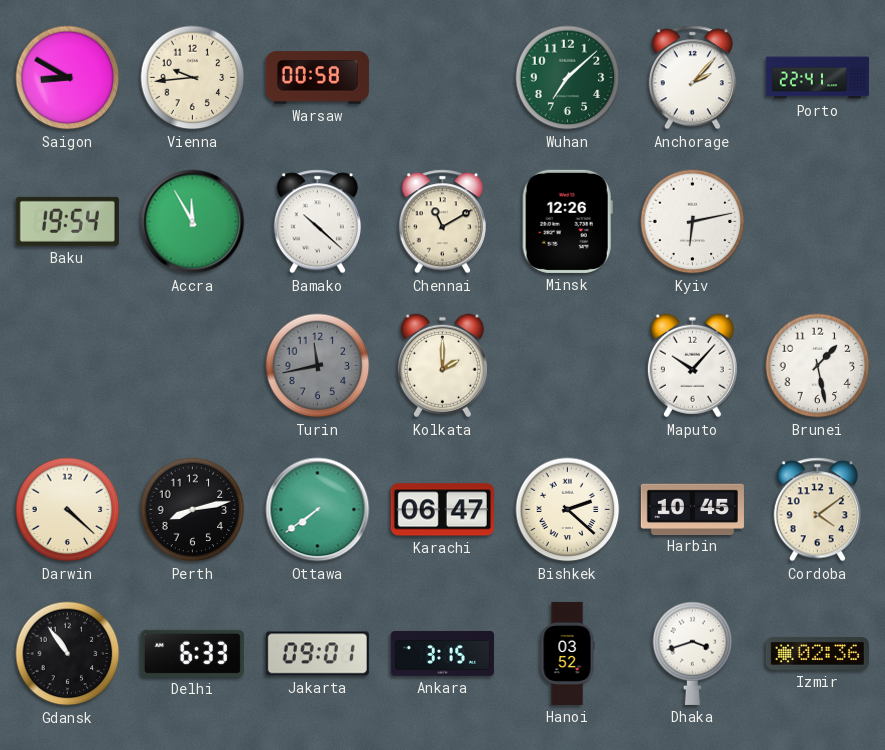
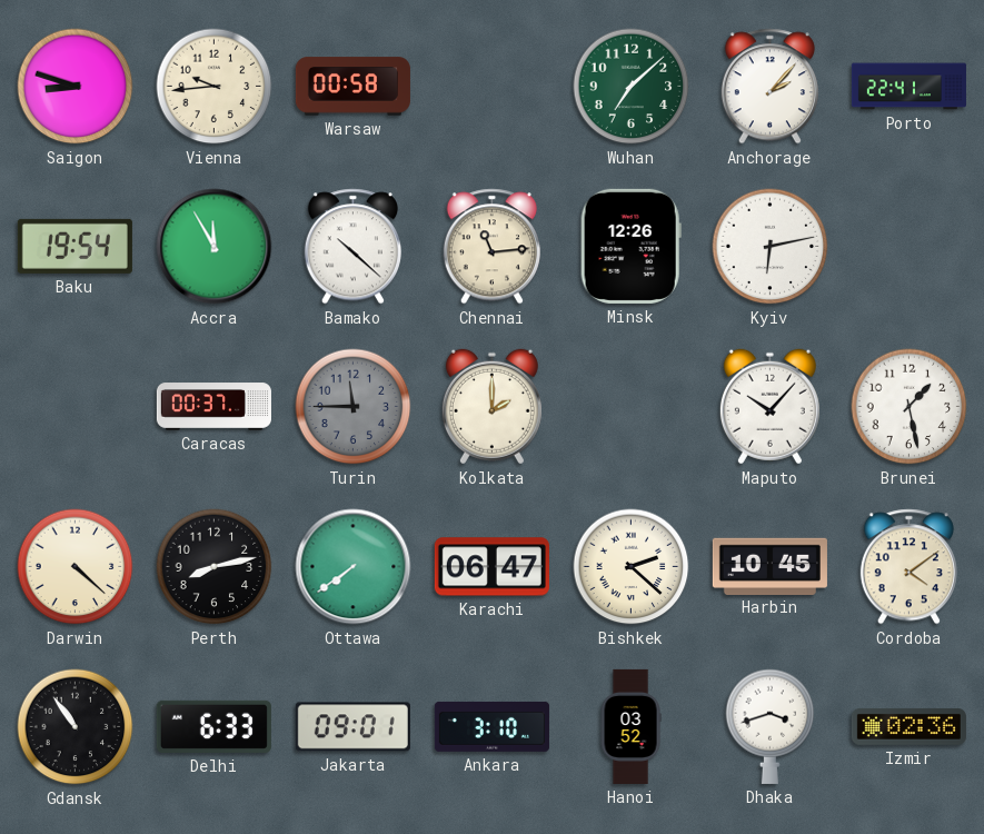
Saigon: 8:50 -> 8:48 (76, 87)
Chennai: 11:10 -> 11:14 (491, 247)
Caracas: none -> 00:37 (213, 407)
Turin: 11:43 -> 11:45 (354, 407)
Ankara: 3:15 -> 3:10 (491, 726)
